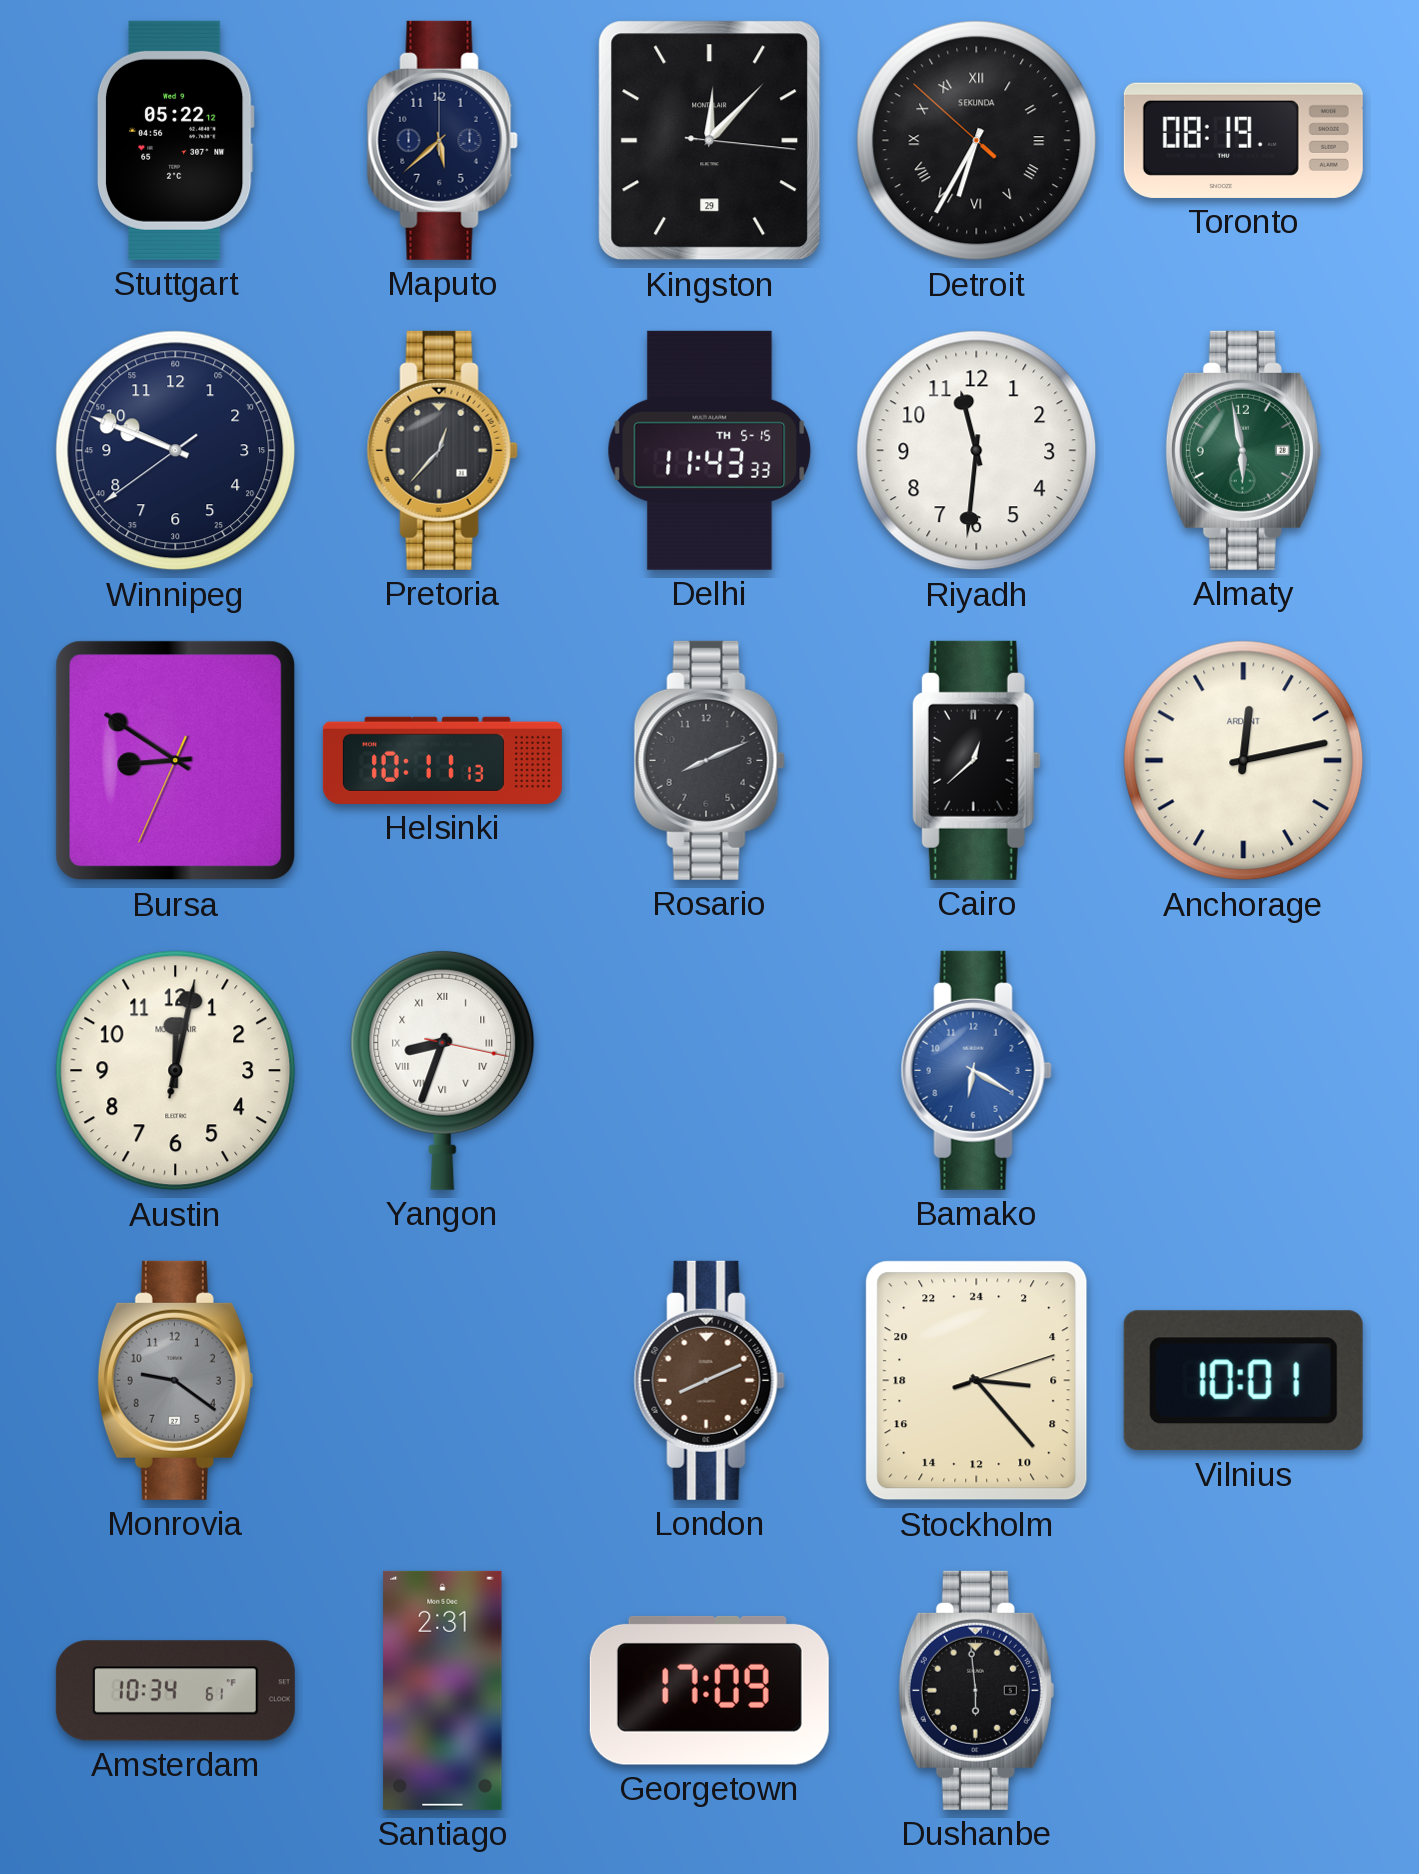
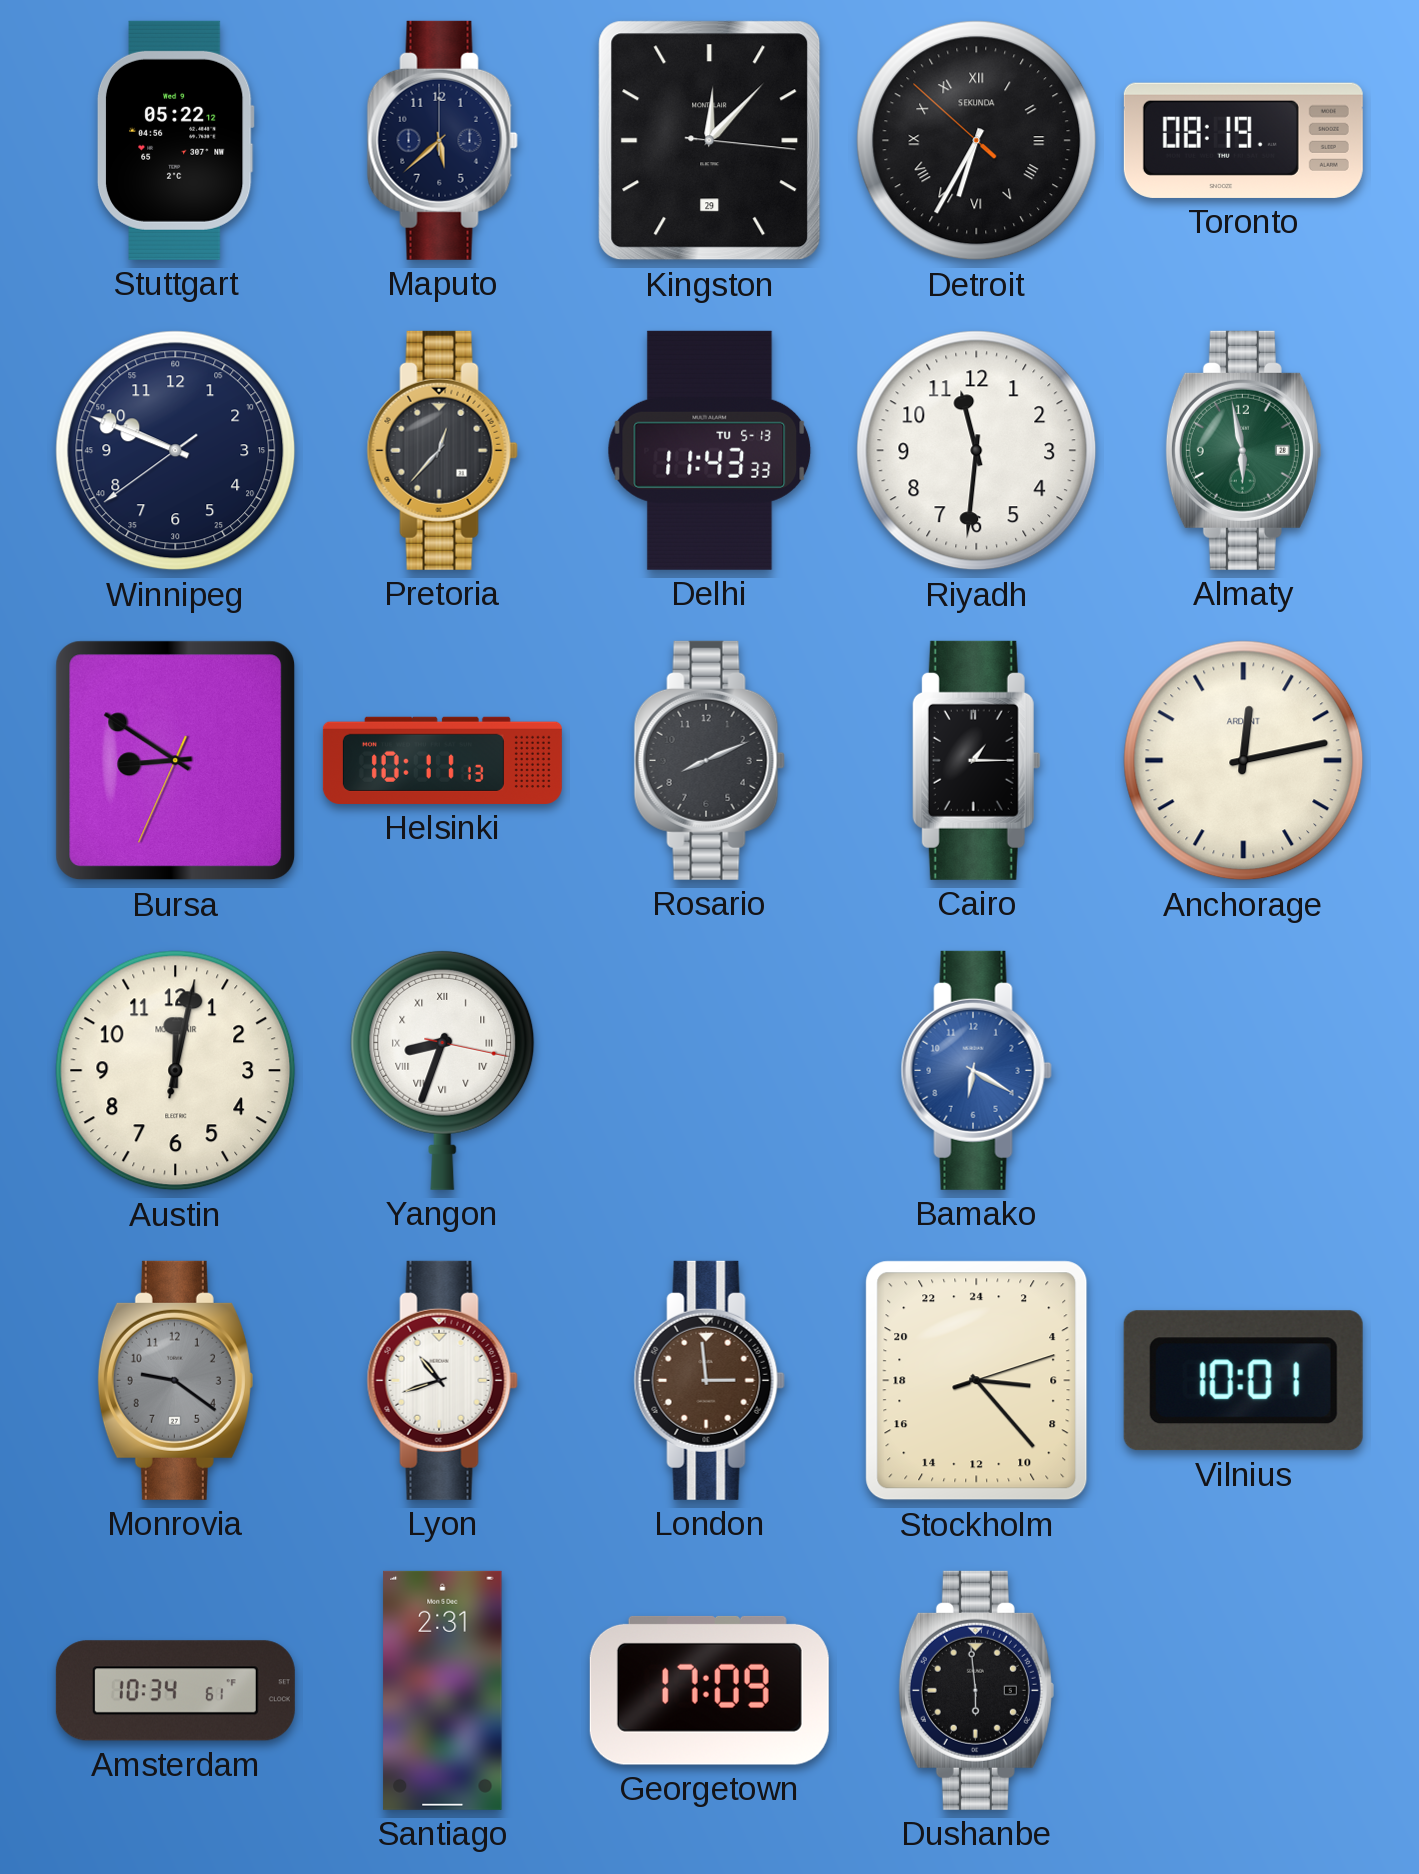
Delhi date: TH 5-15 -> TU 5-13 (710, 450)
Cairo: 12:38 -> 1:15 (976, 760)
Lyon: none -> 10:42 (442, 1380)
London: 8:11 -> 2:59 (709, 1380)
